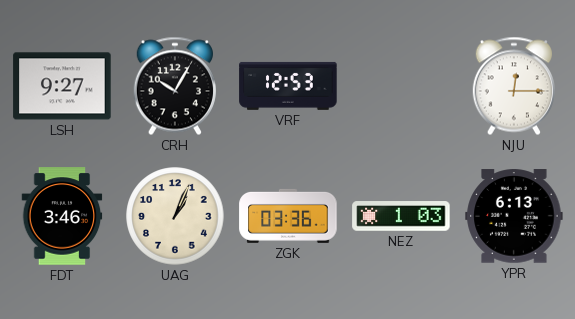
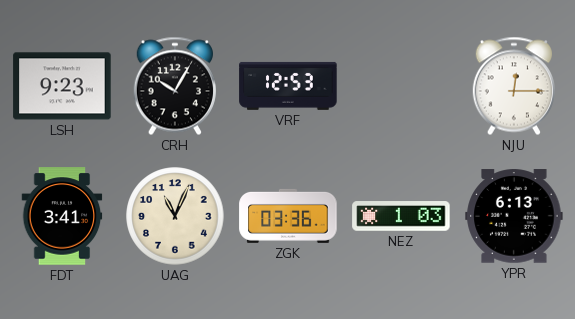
LSH: 9:27 -> 9:23 (62, 86)
FDT: 3:46 -> 3:41 (62, 216)
UAG: 1:04 -> 11:04 (175, 216)
